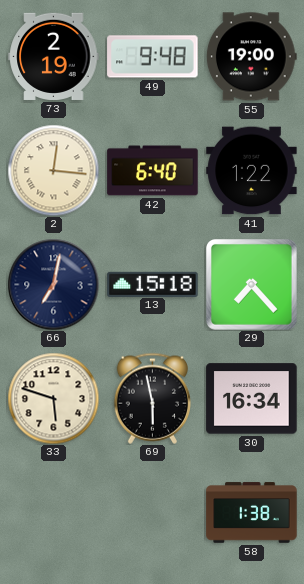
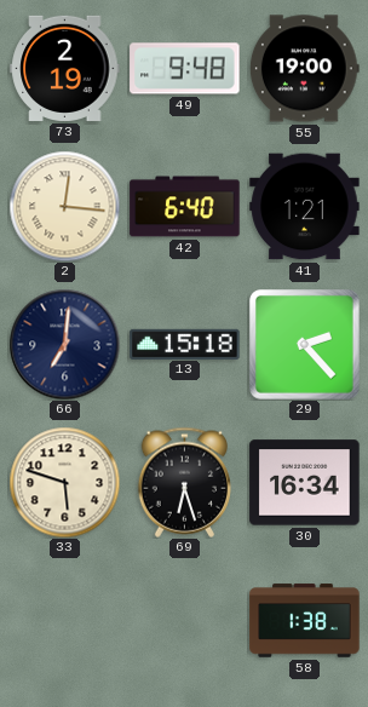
41: 1:22 -> 1:21 (305, 207)
66: 7:02 -> 7:01 (64, 344)
29: 7:23 -> 2:23 (305, 345)
69: 5:58 -> 6:27 (185, 482)
